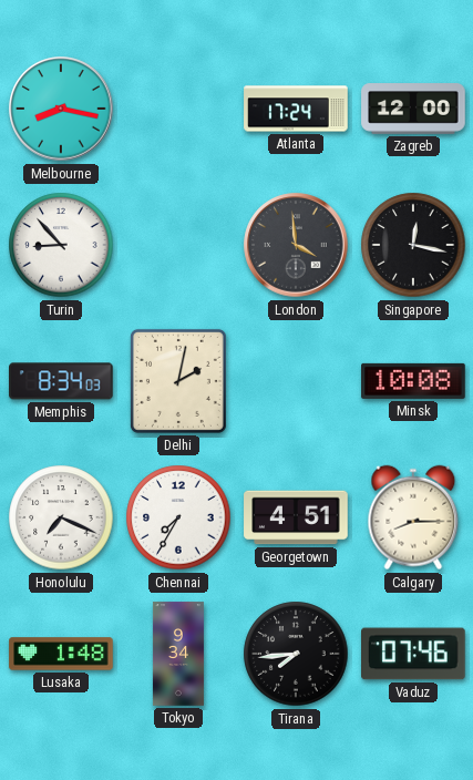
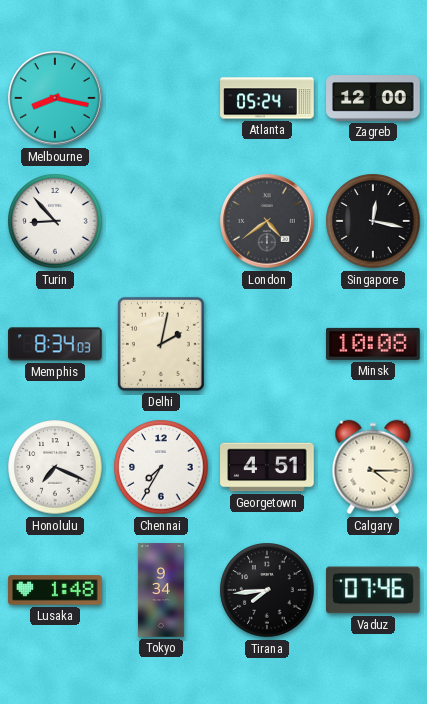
Atlanta: 17:24 -> 05:24 (267, 98)
London: 3:59 -> 4:39 (267, 221)
Calgary: 8:15 -> 4:15 (373, 467)
